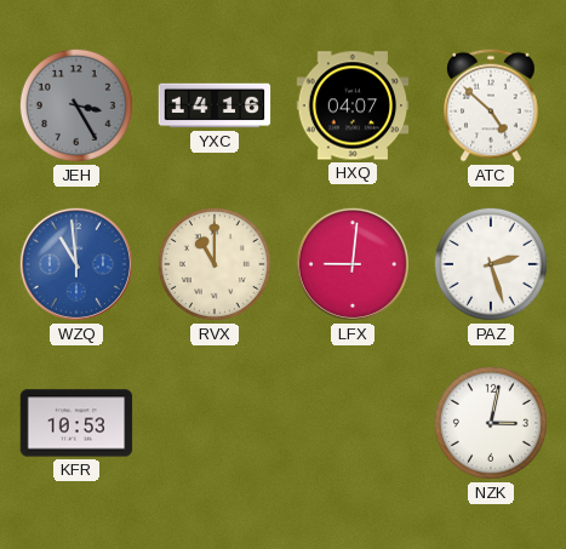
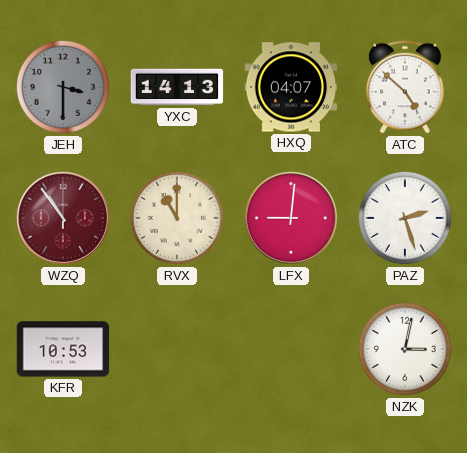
JEH: 3:25 -> 3:30 (63, 87)
YXC: 14:16 -> 14:13 (177, 87)
WZQ: 10:59 -> 10:54 (63, 218)
WZQ dial: blue -> burgundy (63, 218)
